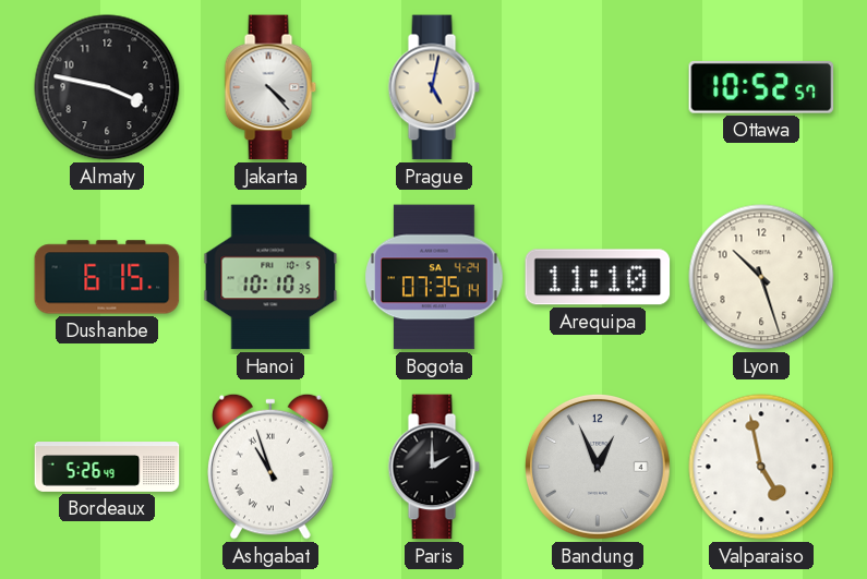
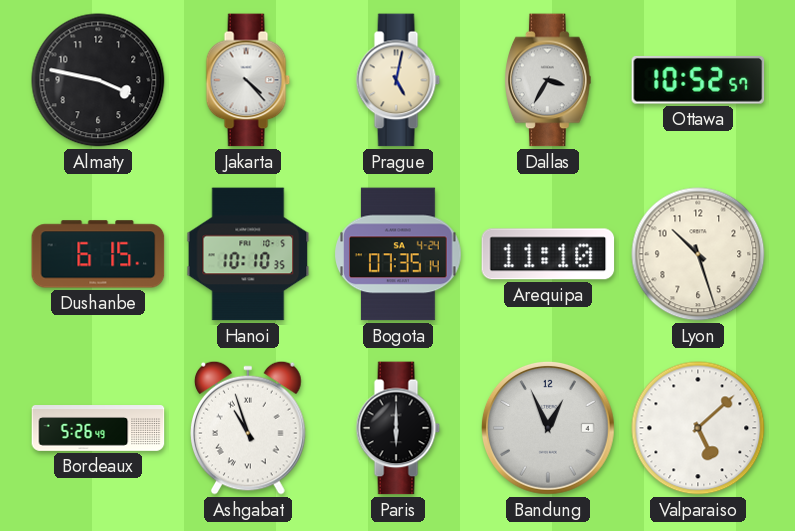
Dallas: none -> 3:35 (549, 80)
Paris: 2:00 -> 6:00 (398, 428)
Valparaiso: 4:58 -> 5:08 (698, 428)
